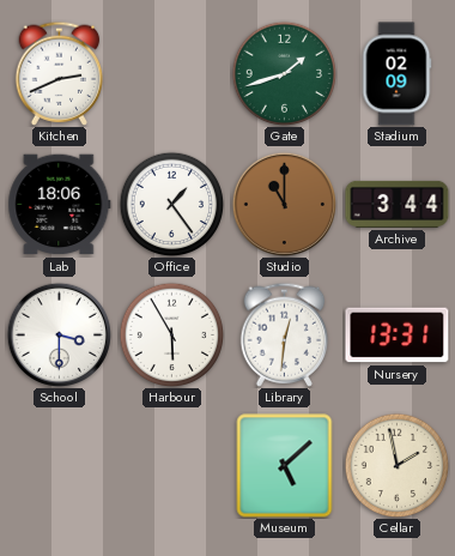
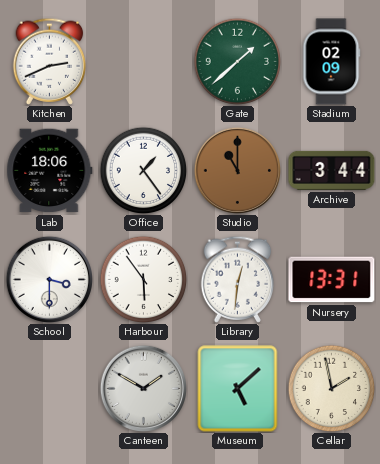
Gate: 1:42 -> 1:38 (237, 61)
Harbour: 5:55 -> 5:54 (143, 279)
Canteen: none -> 1:50 (143, 388)
